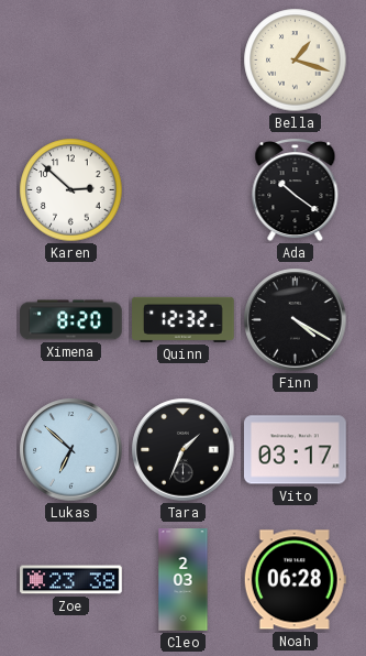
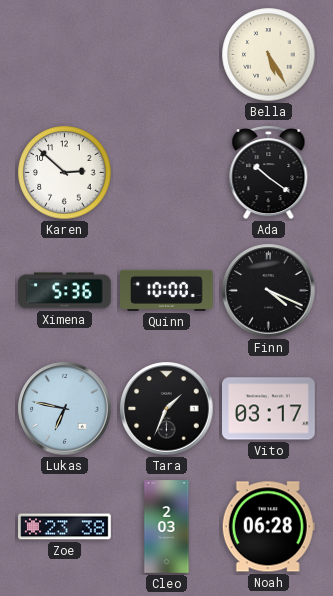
Bella: 1:18 -> 5:25 (269, 55)
Ximena: 8:20 -> 5:36 (65, 291)
Quinn: 12:32 -> 10:00 (167, 290)
Finn: 4:20 -> 4:19 (269, 291)
Lukas: 6:52 -> 6:47 (65, 409)
